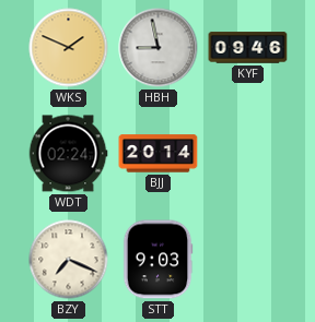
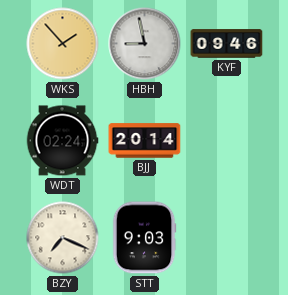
WKS: 1:49 -> 1:53 (63, 44)
